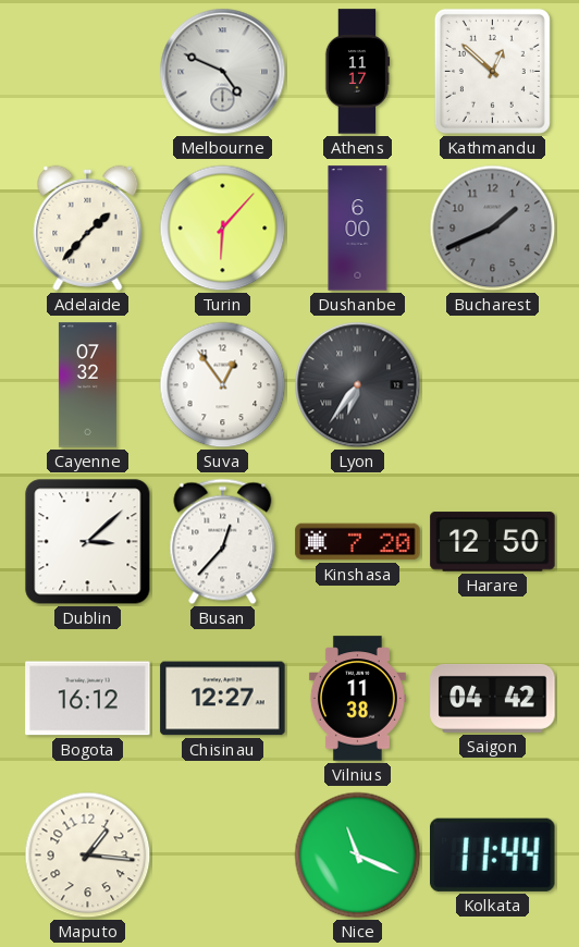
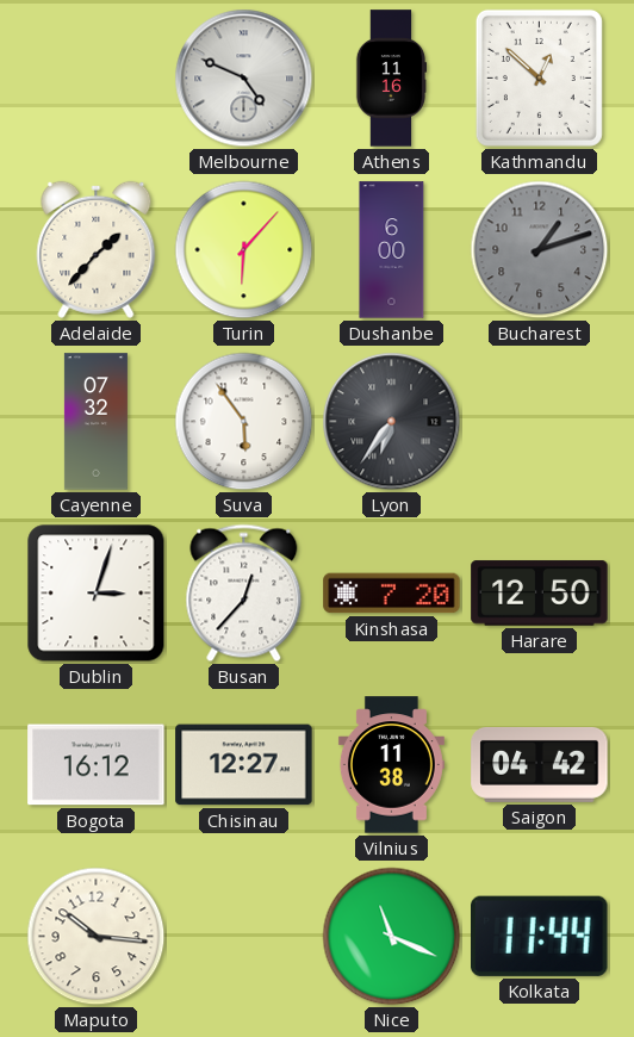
Athens: 11:17 -> 11:16 (391, 79)
Bucharest: 1:41 -> 1:12 (540, 250)
Suva: 12:54 -> 5:54 (244, 422)
Dublin: 3:08 -> 3:03 (97, 594)
Maputo: 1:16 -> 10:16 (97, 937)
